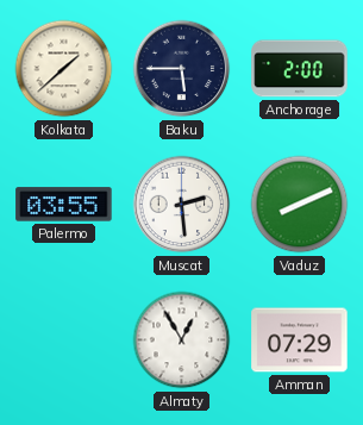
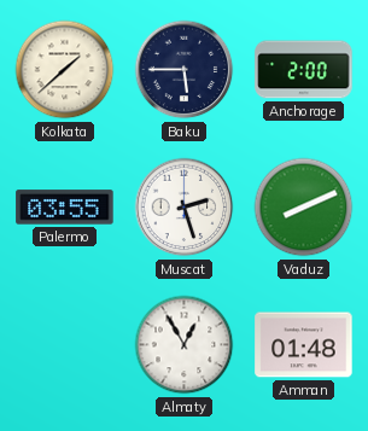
Muscat: 2:29 -> 2:27 (185, 208)
Amman: 07:29 -> 01:48 (304, 345)
